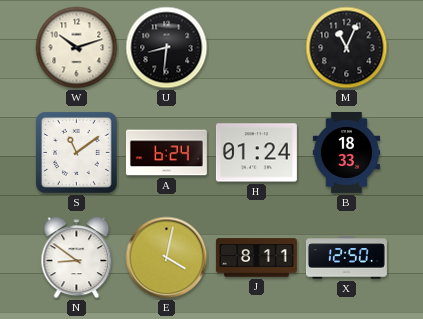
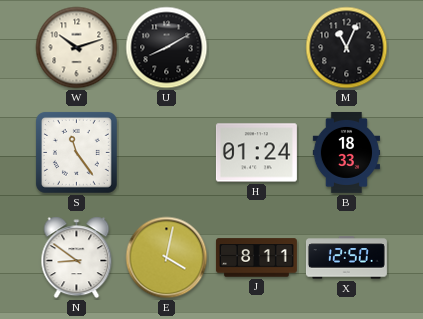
U: 8:31 -> 8:10 (167, 48)
S: 11:09 -> 11:24 (77, 153)
A: 6:24 -> none (166, 153)
